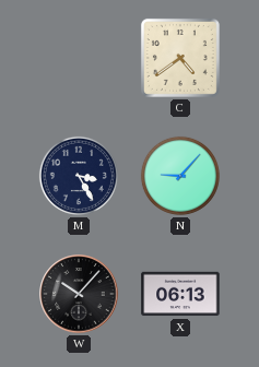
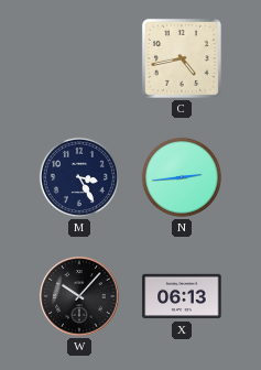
C: 4:39 -> 4:43 (182, 58)
N: 9:07 -> 2:44 (182, 177)
